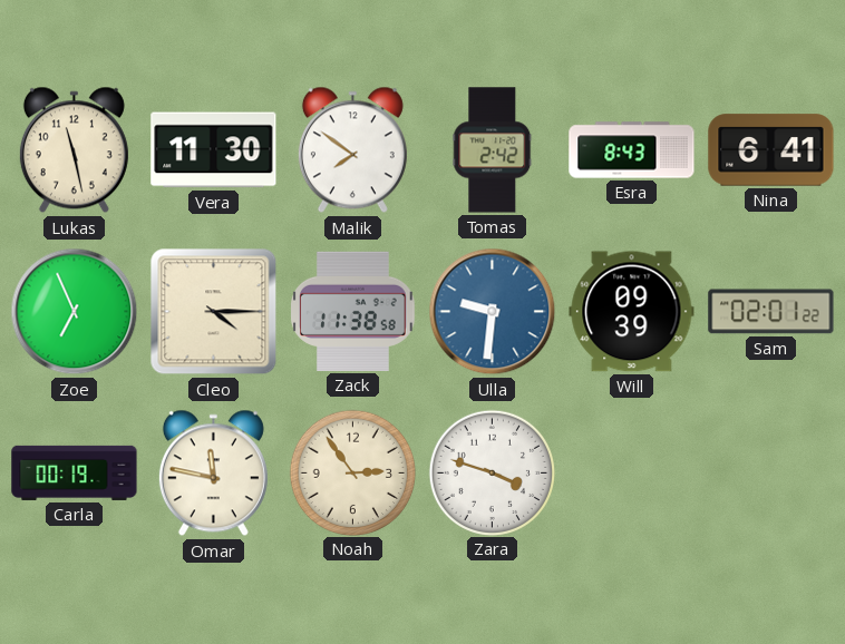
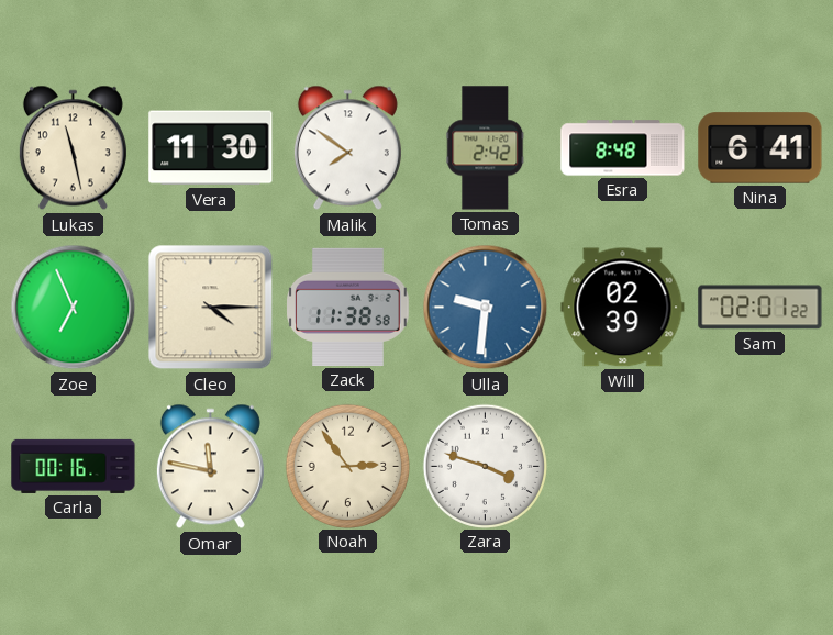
Esra: 8:43 -> 8:48 (623, 148)
Will: 09:39 -> 02:39 (623, 308)
Carla: 00:19 -> 00:16 (74, 466)
